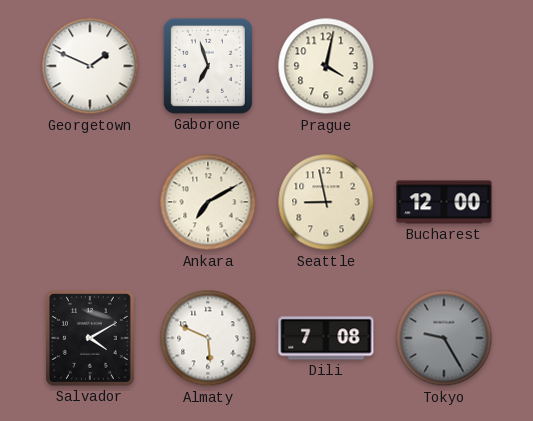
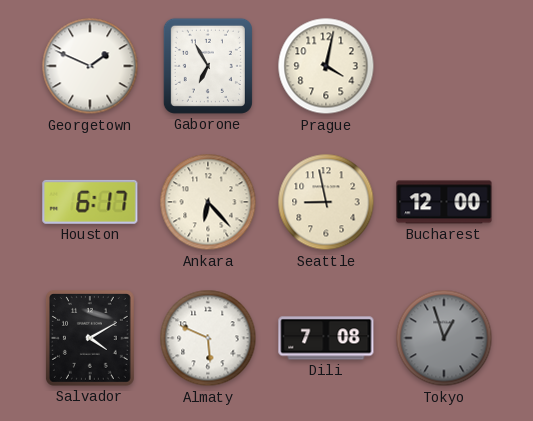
Gaborone: 6:57 -> 6:55 (208, 66)
Houston: none -> 6:17 (90, 202)
Ankara: 7:10 -> 6:23 (208, 202)
Tokyo: 9:25 -> 12:57 (444, 338)
